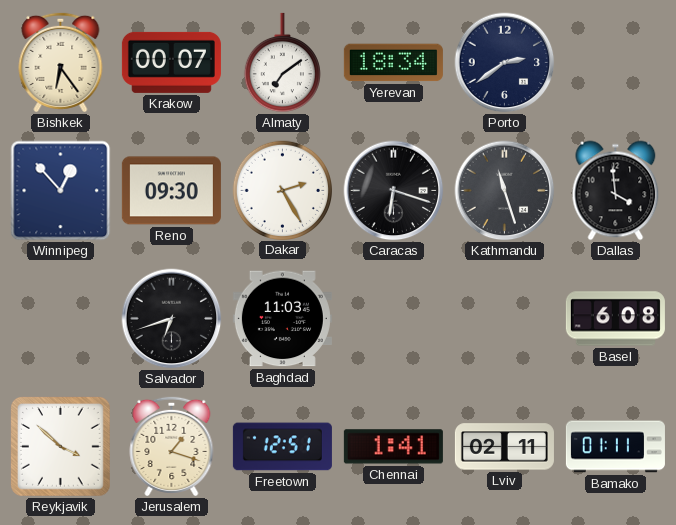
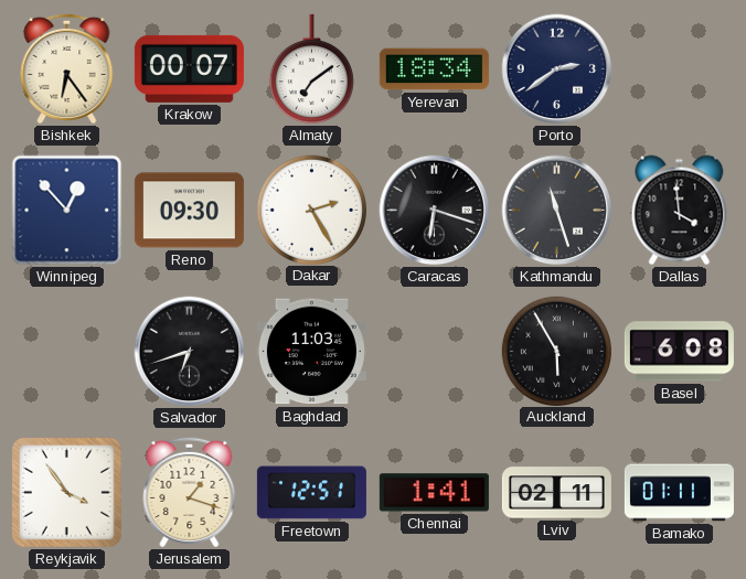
Auckland: none -> 5:55 (556, 351)
Reykjavik: 3:52 -> 3:54 (67, 493)
